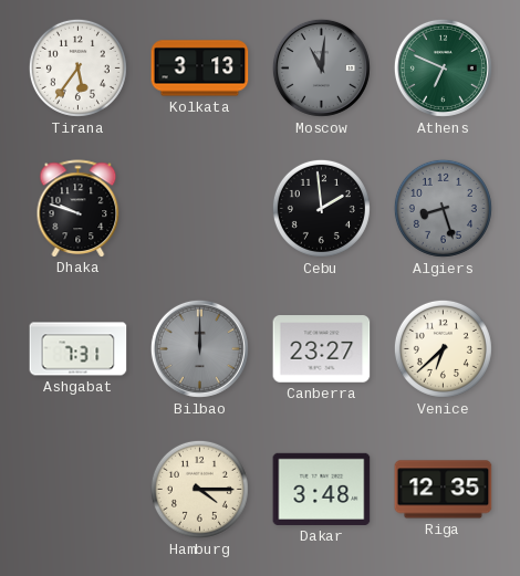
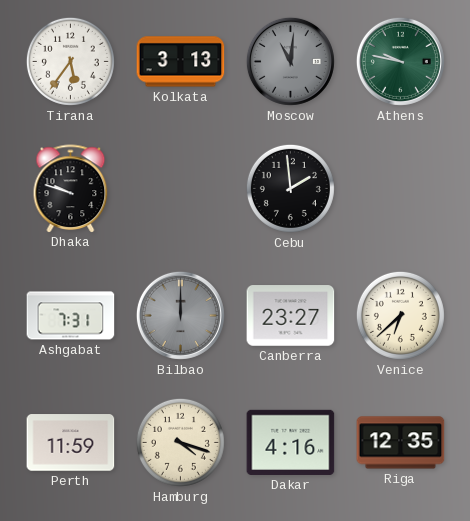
Athens: 6:49 -> 9:47 (400, 61)
Algiers: 8:27 -> none (443, 208)
Perth: none -> 11:59 (71, 443)
Hamburg: 4:15 -> 4:18 (180, 442)
Dakar: 3:48 -> 4:16 (291, 442)
